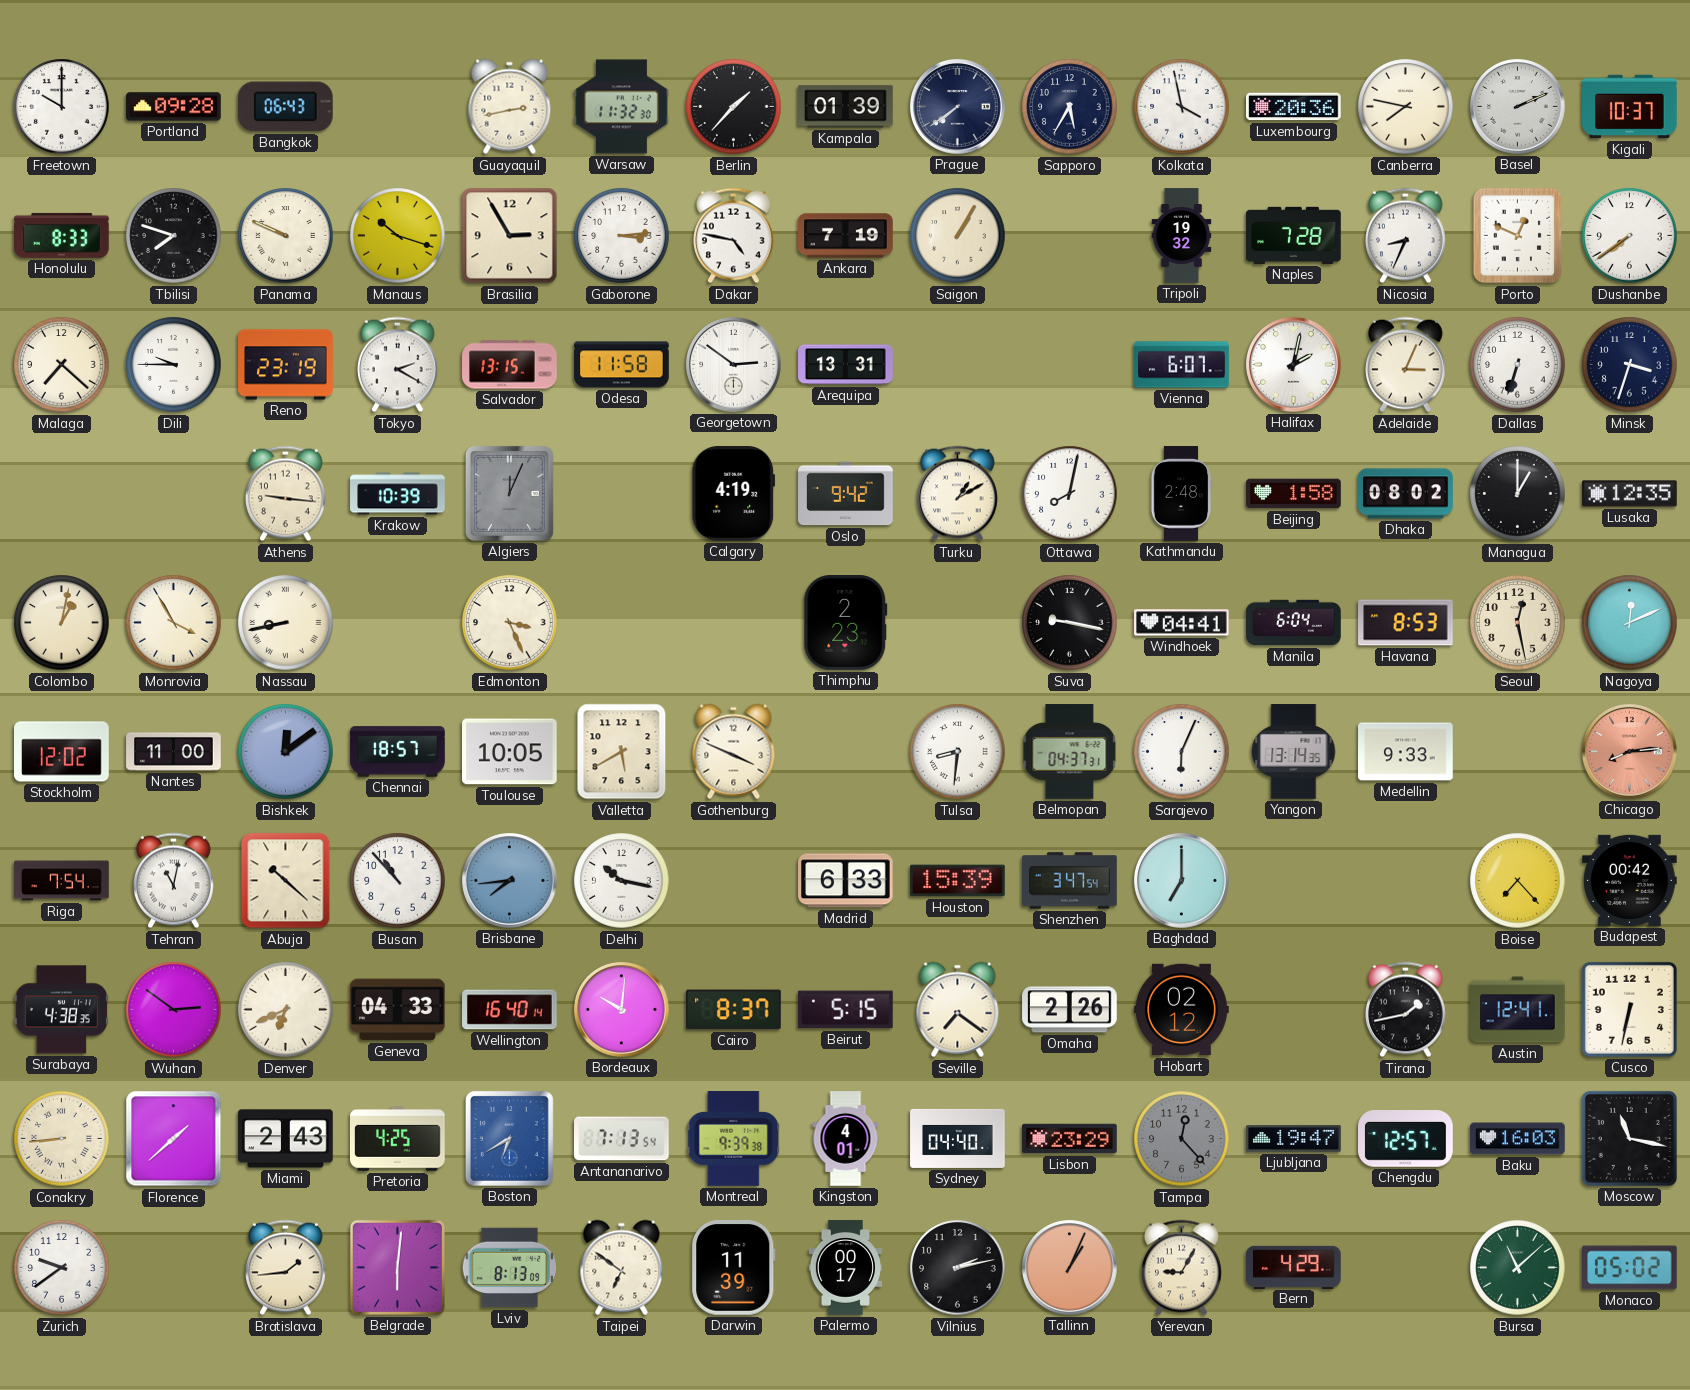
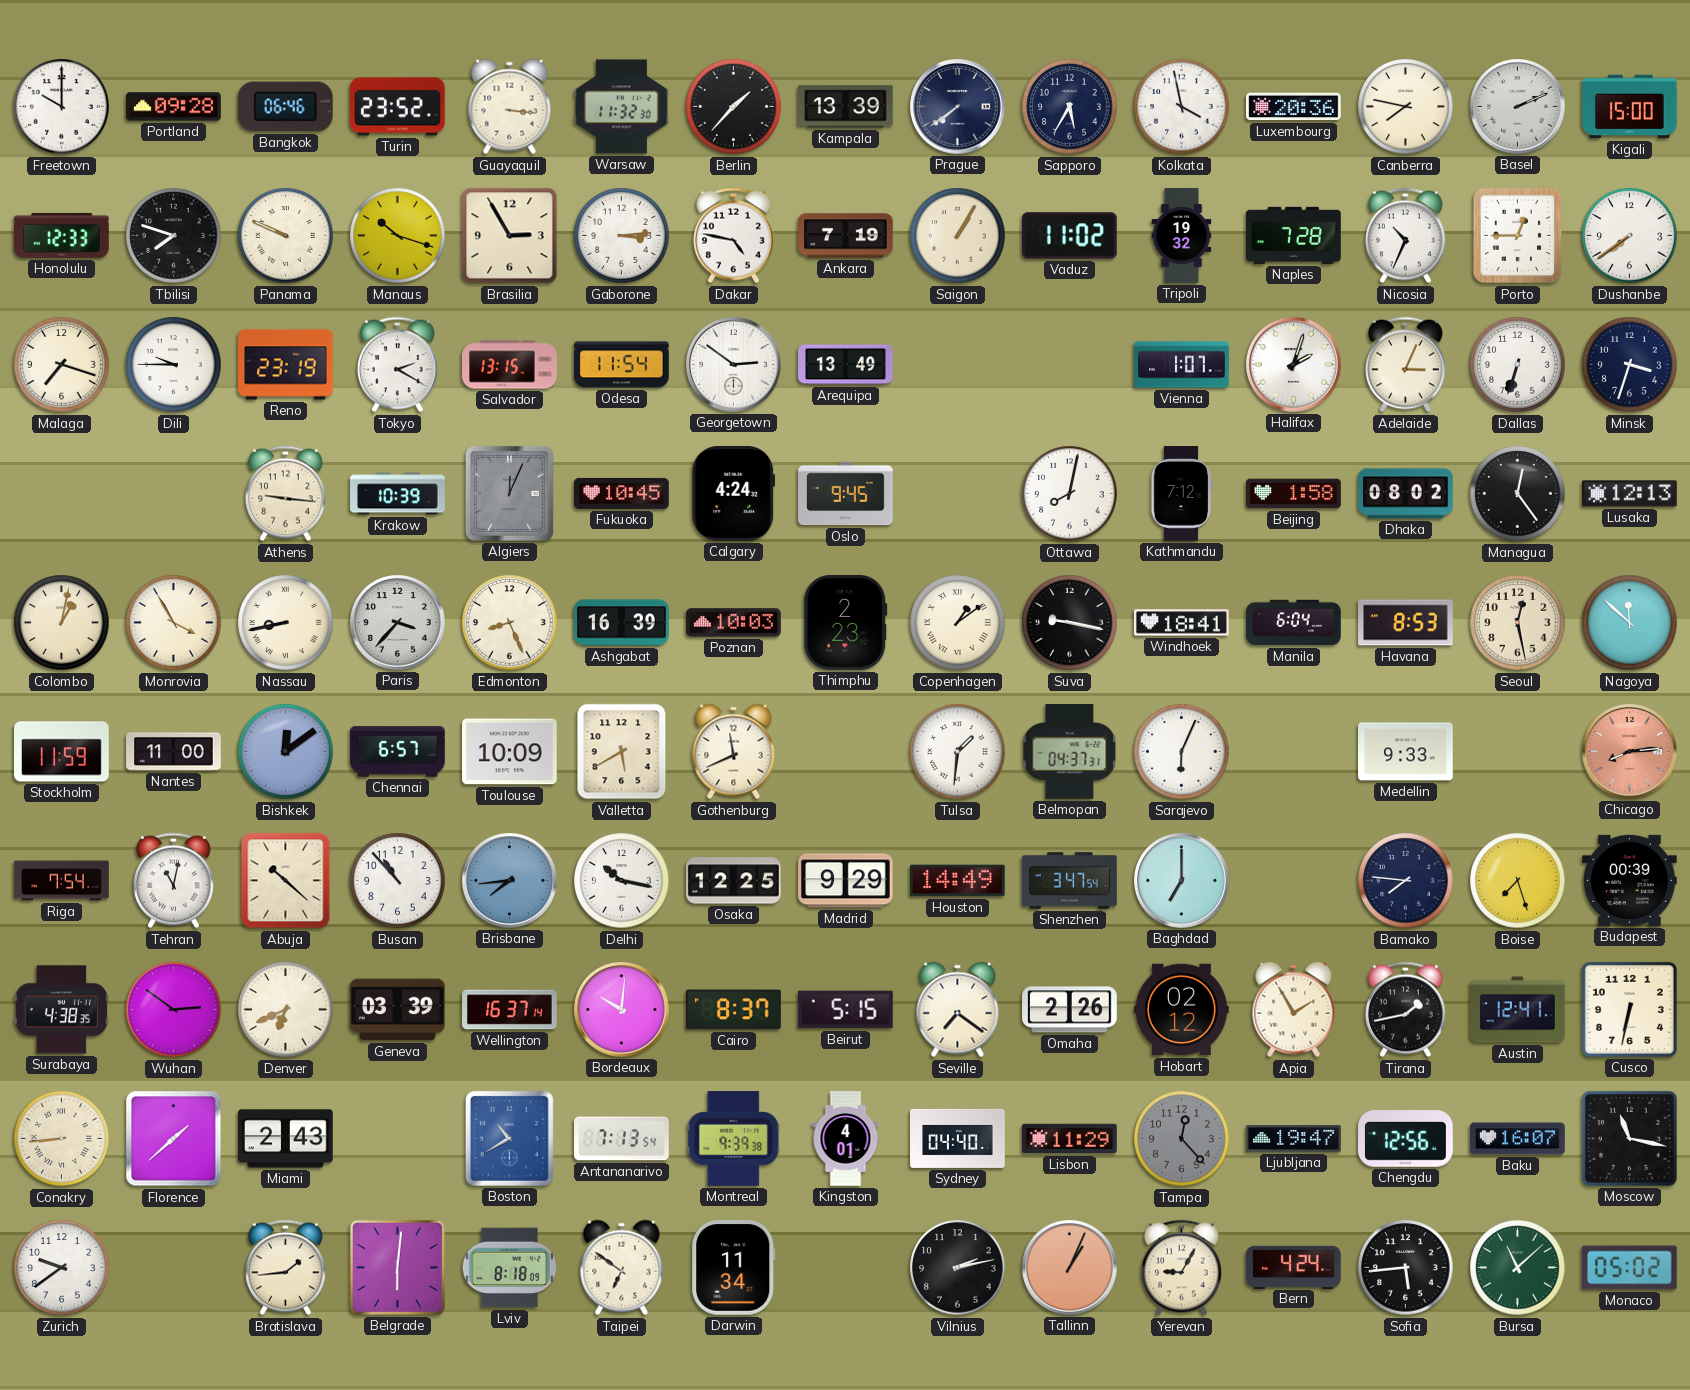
Bangkok: 06:43 -> 06:46 (285, 107)
Turin: none -> 23:52 (398, 107)
Guayaquil: 2:43 -> 3:16 (510, 107)
Kampala: 01:39 -> 13:39 (846, 107)
Kigali: 10:37 -> 15:00 (1630, 107)
Honolulu: 8:33 -> 12:33 (62, 235)
Vaduz: none -> 11:02 (1070, 236)
Nicosia: 8:34 -> 10:34 (1406, 236)
Porto: 12:49 -> 12:45 (1518, 236)
Malaga: 7:22 -> 7:18 (62, 365)
Odesa: 11:58 -> 11:54 (622, 365)
Arequipa: 13:31 -> 13:49 (846, 365)
Vienna: 6:07 -> 1:07 (1182, 365)
Halifax: 2:02 -> 2:03 (1294, 365)
Fukuoka: none -> 10:45 (622, 493)
Calgary: 4:19 -> 4:24 (734, 494)
Oslo: 9:42 -> 9:45 (846, 494)
Turku: 1:10 -> none (958, 494)
Kathmandu: 2:48 -> 7:12 (1181, 494)
Managua: 1:00 -> 12:24 (1518, 494)
Lusaka: 12:35 -> 12:13 (1630, 494)
Paris: none -> 3:37 (398, 623)
Edmonton: 3:26 -> 8:26 (510, 623)
Ashgabat: none -> 16:39 (622, 623)
Poznan: none -> 10:03 (734, 623)
Copenhagen: none -> 1:09 (958, 623)
Windhoek: 04:41 -> 18:41 (1182, 623)
Nagoya: 12:11 -> 11:52 (1630, 623)
Stockholm: 12:02 -> 11:59 (62, 752)
Chennai: 18:57 -> 6:57 (398, 752)
Toulouse: 10:05 -> 10:09 (510, 752)
Gothenburg: 3:49 -> 11:41 (734, 752)
Tulsa: 8:31 -> 1:31 (958, 752)
Yangon: 13:14 -> none (1294, 752)
Osaka: none -> 12:25 (734, 881)
Madrid: 6:33 -> 9:29 (846, 881)
Houston: 15:39 -> 14:49 (958, 881)
Bamako: none -> 7:46 (1406, 881)
Boise: 7:23 -> 7:27 (1518, 881)
Budapest: 00:42 -> 00:39 (1630, 880)
Geneva: 04:33 -> 03:39 (398, 1010)
Wellington: 16:40 -> 16:37 (510, 1010)
Apia: none -> 1:55 (1294, 1010)
Pretoria: 4:25 -> none (398, 1139)
Boston: 6:40 -> 10:40 (509, 1138)
Lisbon: 23:29 -> 11:29 (1070, 1139)
Chengdu: 12:57 -> 12:56 (1406, 1139)
Baku: 16:03 -> 16:07 (1518, 1139)
Lviv: 8:13 -> 8:18 (509, 1268)
Darwin: 11:39 -> 11:34 (734, 1268)
Palermo: 00:17 -> none (845, 1268)
Bern: 4:29 -> 4:24 (1294, 1267)
Sofia: none -> 5:44 (1406, 1268)
